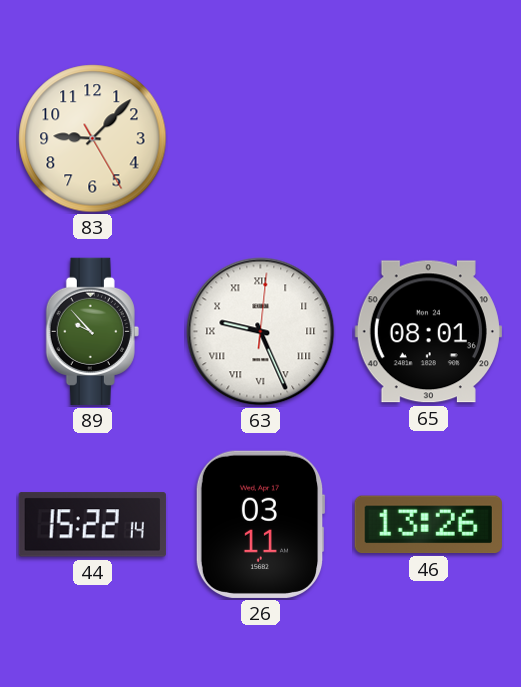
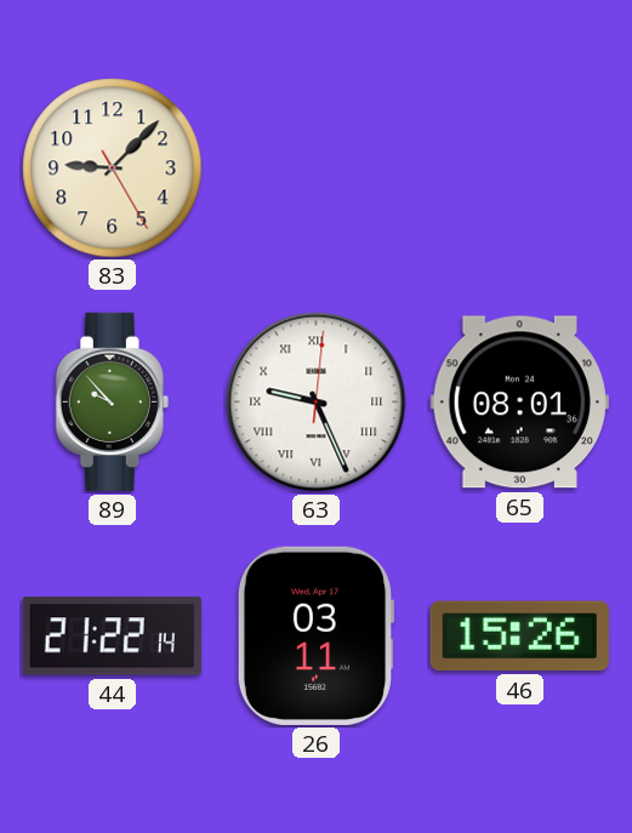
44: 15:22 -> 21:22 (112, 637)
46: 13:26 -> 15:26 (519, 637)
